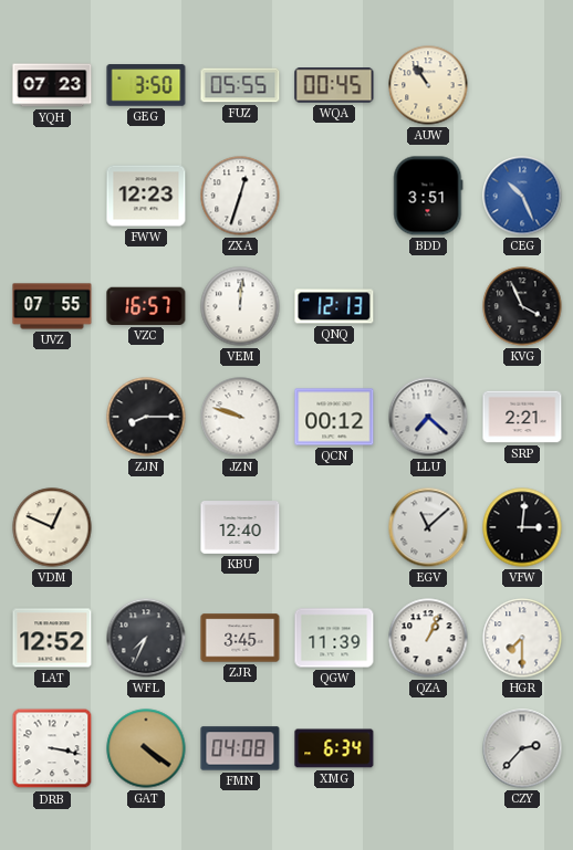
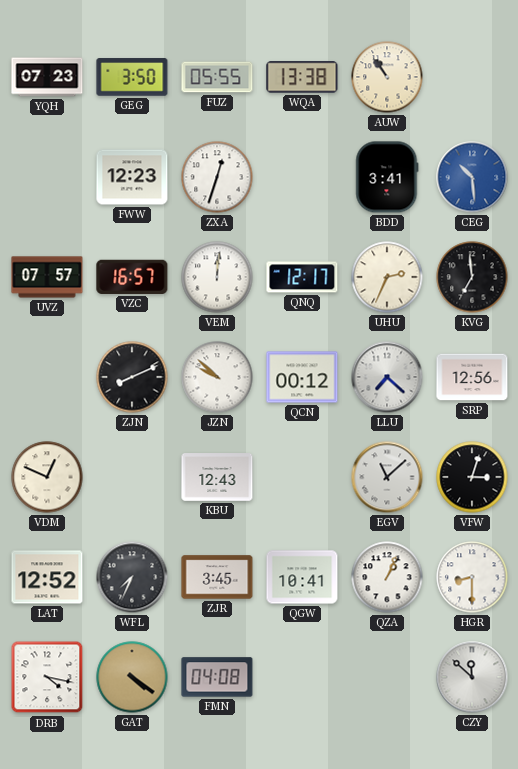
WQA: 00:45 -> 13:38 (302, 77)
BDD: 3:51 -> 3:41 (387, 177)
CEG: 10:26 -> 10:29 (472, 177)
UVZ: 07:55 -> 07:57 (47, 277)
QNQ: 12:13 -> 12:17 (302, 277)
UHU: none -> 2:34 (387, 277)
KVG: 3:56 -> 6:59 (472, 277)
ZJN: 8:15 -> 8:11 (132, 377)
JZN: 9:48 -> 9:52 (217, 377)
SRP: 2:21 -> 12:56 (472, 377)
KBU: 12:40 -> 12:43 (217, 477)
VFW: 3:01 -> 3:03 (472, 477)
QGW: 11:39 -> 10:41 (302, 577)
HGR: 7:30 -> 8:30 (472, 577)
DRB: 3:17 -> 4:17 (47, 677)
XMG: 6:34 -> none (334, 748)
CZY: 2:37 -> 11:52 (472, 677)
